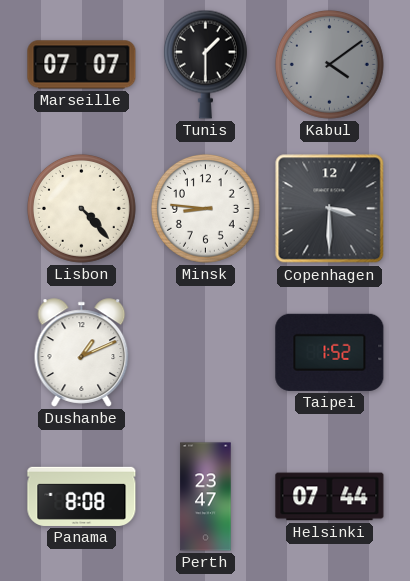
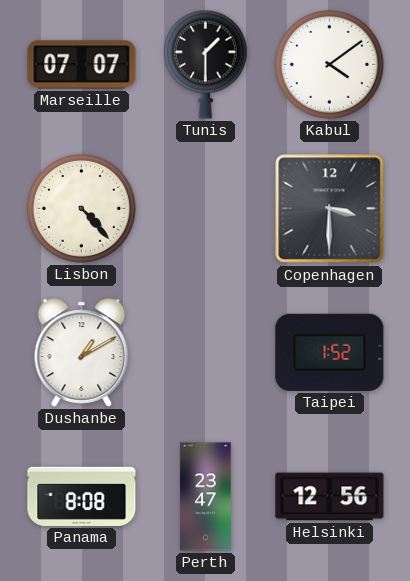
Kabul dial: grey -> white (329, 64)
Minsk: 8:46 -> none (205, 208)
Dushanbe: 1:11 -> 1:10 (82, 353)
Helsinki: 07:44 -> 12:56 (330, 497)
